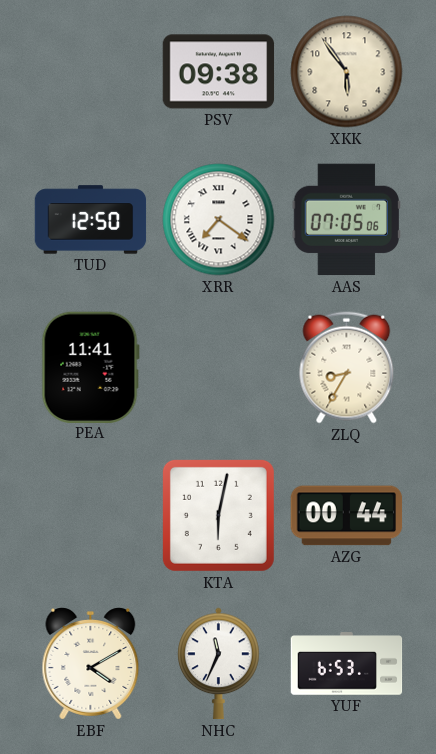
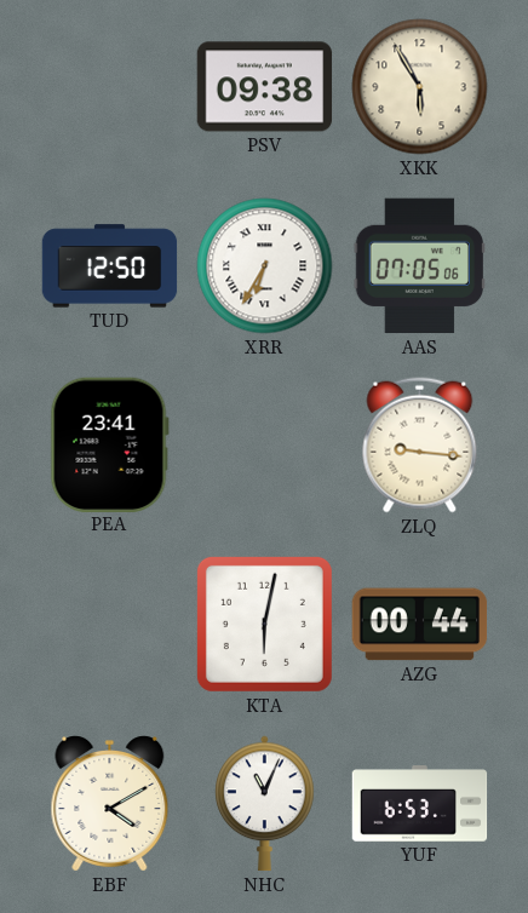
XKK: 5:54 -> 5:55 (420, 87)
XRR: 7:21 -> 6:35 (265, 266)
PEA: 11:41 -> 23:41 (109, 444)
ZLQ: 8:35 -> 9:16 (420, 446)
NHC: 11:34 -> 11:04 (265, 804)
